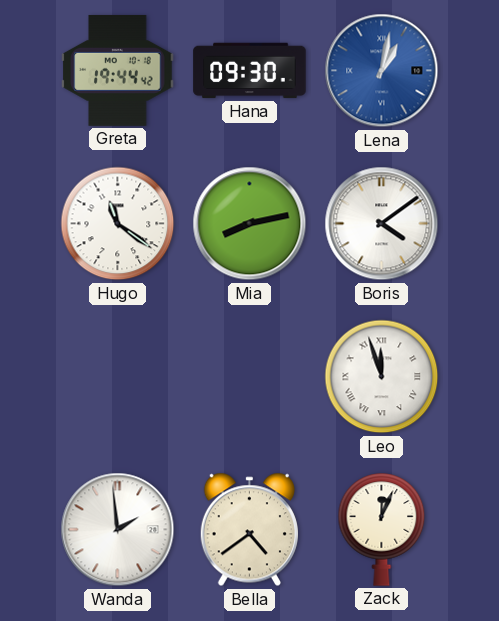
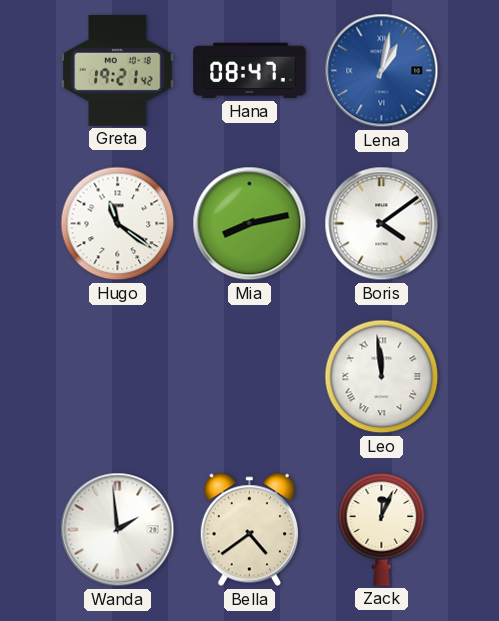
Greta: 19:44 -> 19:21 (118, 70)
Hana: 09:30 -> 08:47 (250, 71)
Leo: 11:57 -> 11:59 (382, 377)
